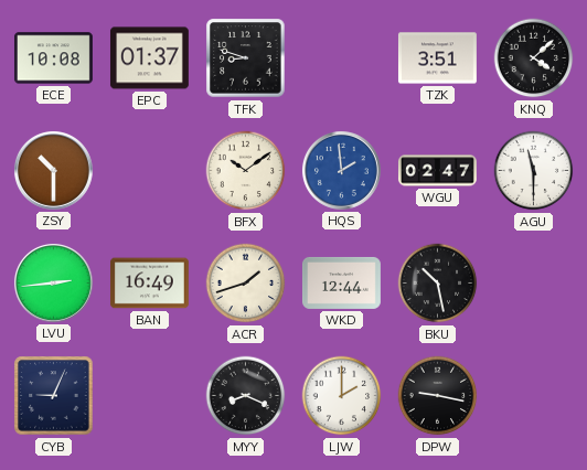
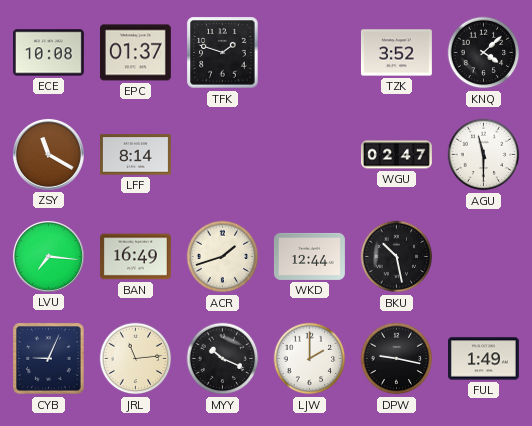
TFK: 8:48 -> 1:48 (223, 53)
TZK: 3:51 -> 3:52 (396, 53)
ZSY: 10:30 -> 11:20 (48, 154)
LFF: none -> 8:14 (135, 155)
BFX: 10:09 -> none (246, 171)
HQS: 1:59 -> none (341, 170)
LVU: 2:44 -> 7:16 (48, 256)
JRL: none -> 11:14 (136, 359)
MYY: 8:19 -> 10:19 (223, 359)
FUL: none -> 1:49 (483, 359)
